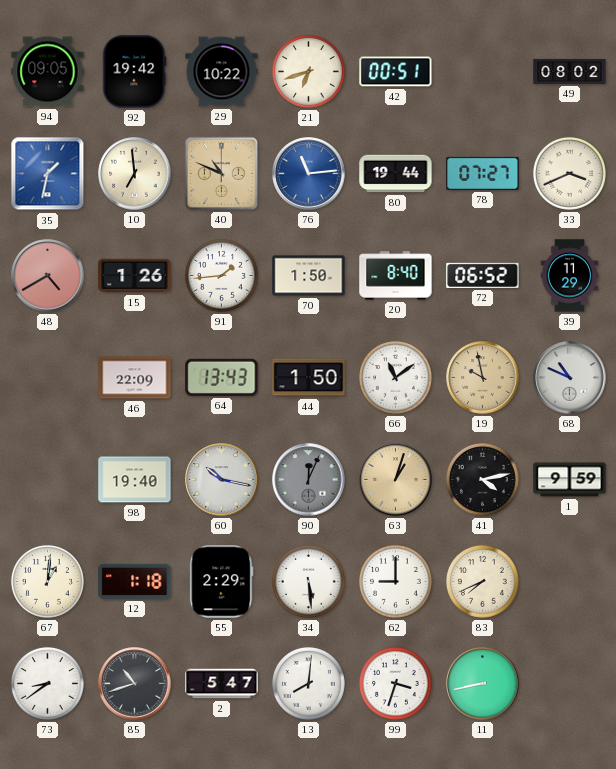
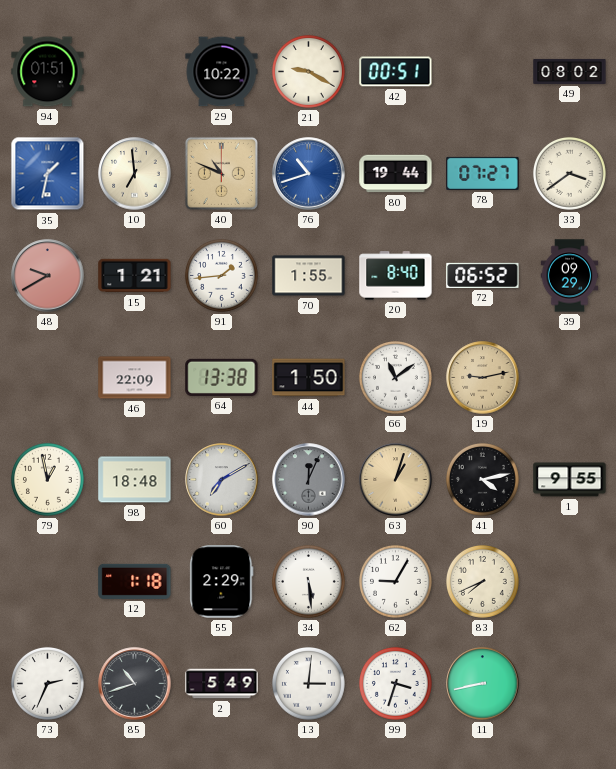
94: 09:05 -> 01:51 (48, 72)
92: 19:42 -> none (135, 72)
21: 6:42 -> 9:20 (308, 71)
76: 11:14 -> 10:42 (309, 174)
33: 3:41 -> 3:39 (569, 173)
48: 4:40 -> 9:40 (48, 276)
15: 1:26 -> 1:21 (135, 276)
70: 1:50 -> 1:55 (309, 276)
39: 11:29 -> 09:29 (570, 276)
64: 13:43 -> 13:38 (222, 377)
19: 9:58 -> 9:13 (483, 378)
68: 10:49 -> none (570, 378)
79: none -> 12:58 (47, 479)
98: 19:40 -> 18:48 (135, 480)
60: 10:17 -> 7:10 (222, 480)
1: 9:59 -> 9:55 (570, 480)
67: 1:01 -> none (47, 581)
62: 9:00 -> 9:05 (395, 581)
73: 8:39 -> 2:34 (47, 683)
2: 5:47 -> 5:49 (222, 684)
13: 8:01 -> 3:01 (308, 683)
